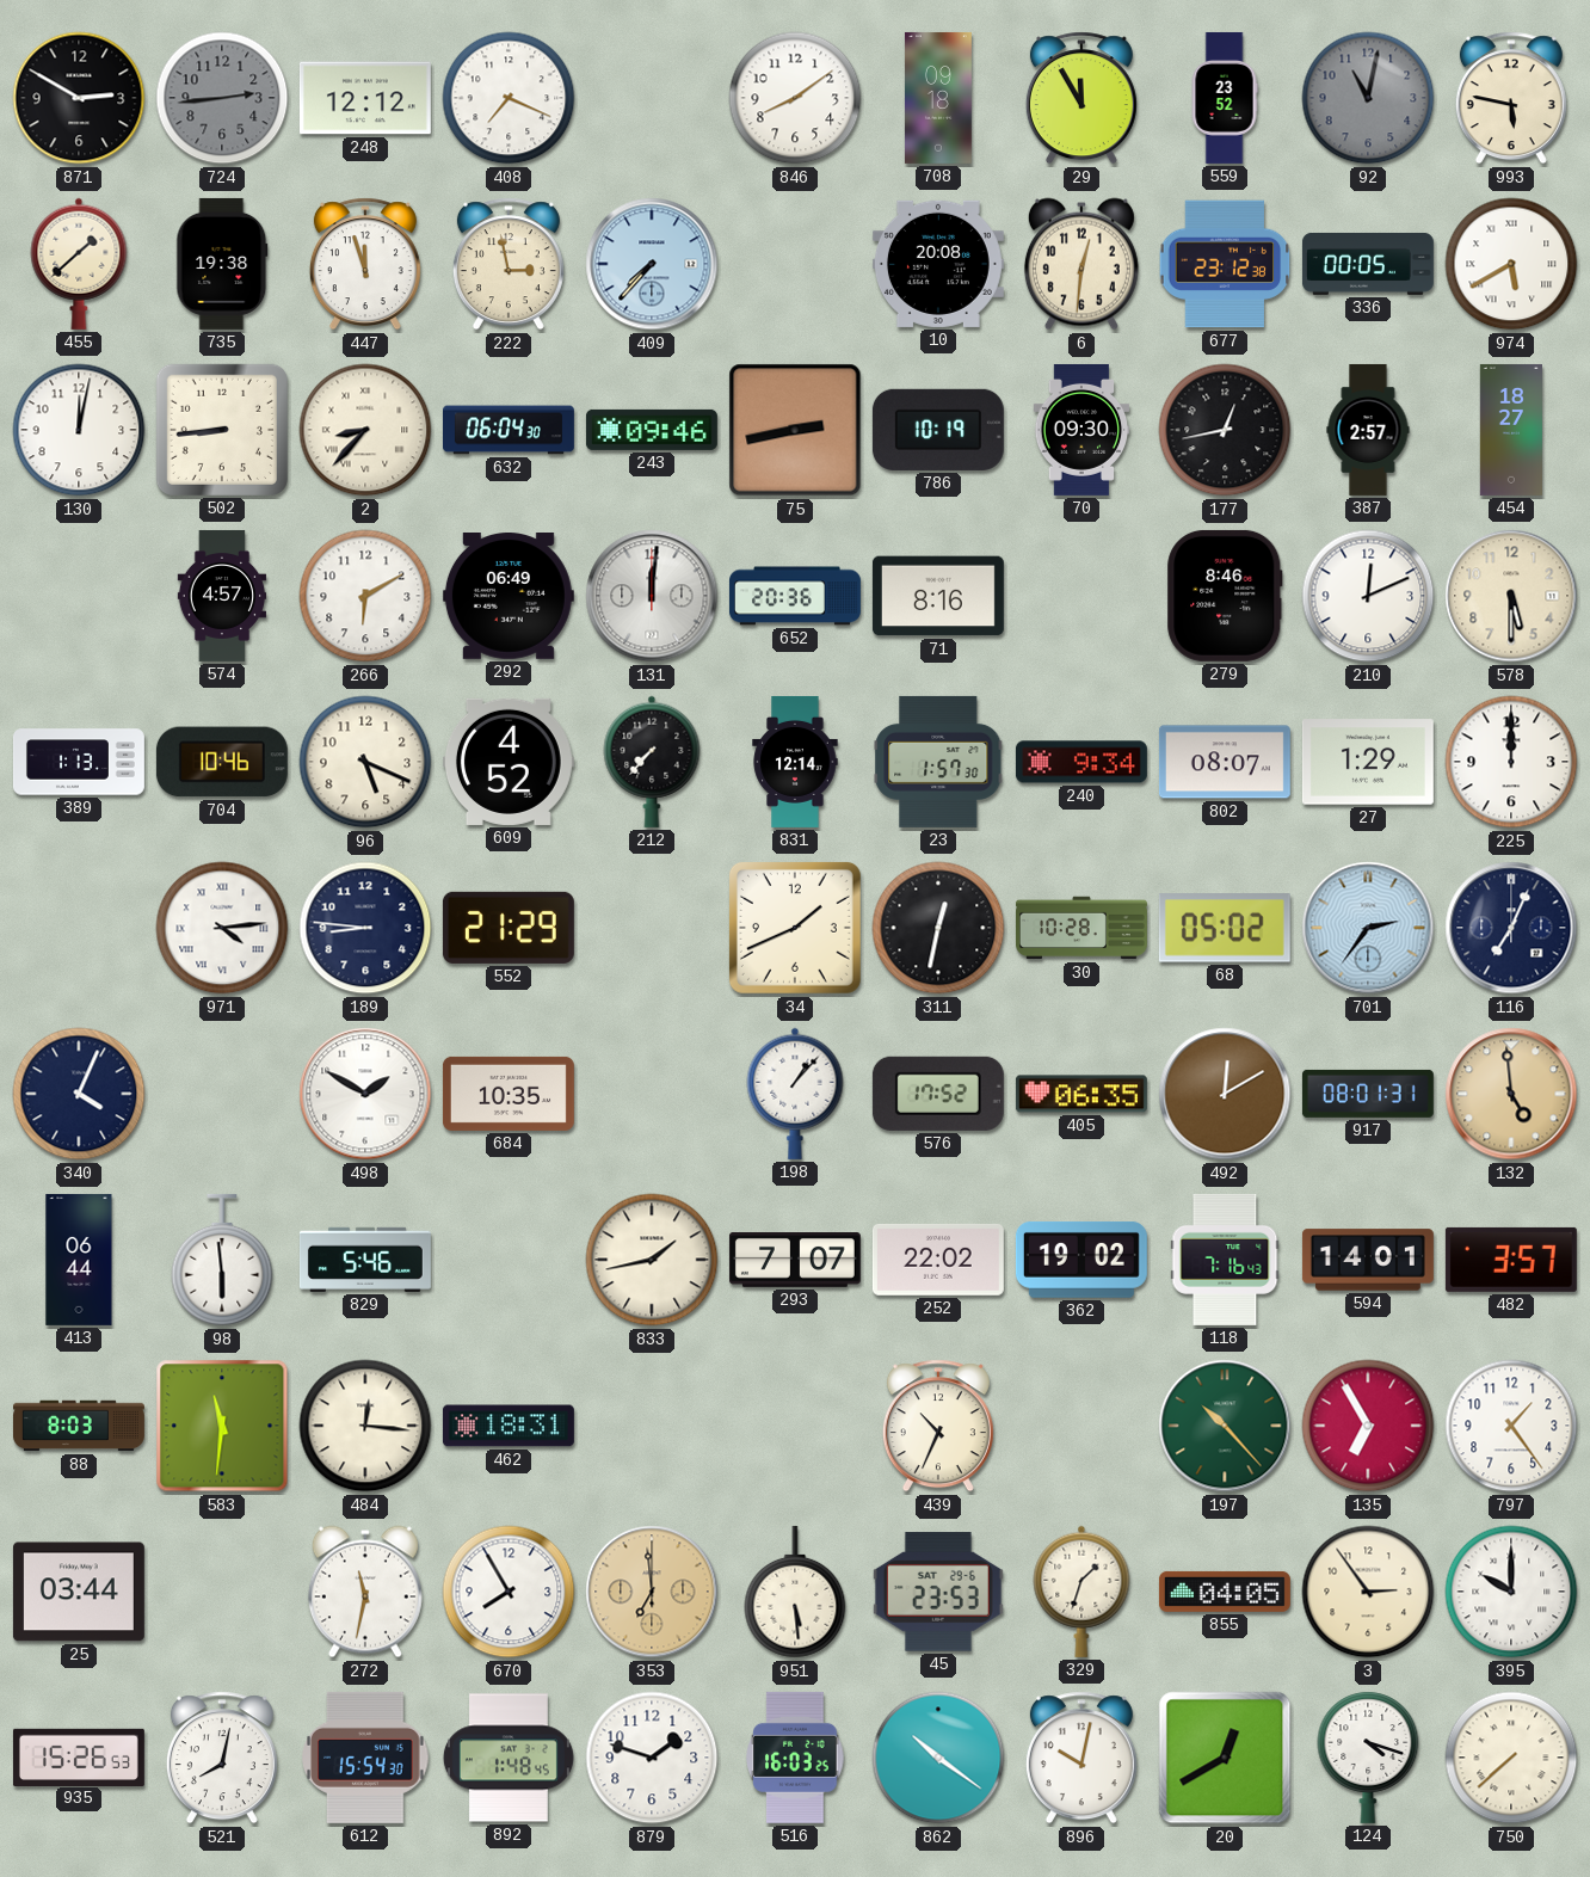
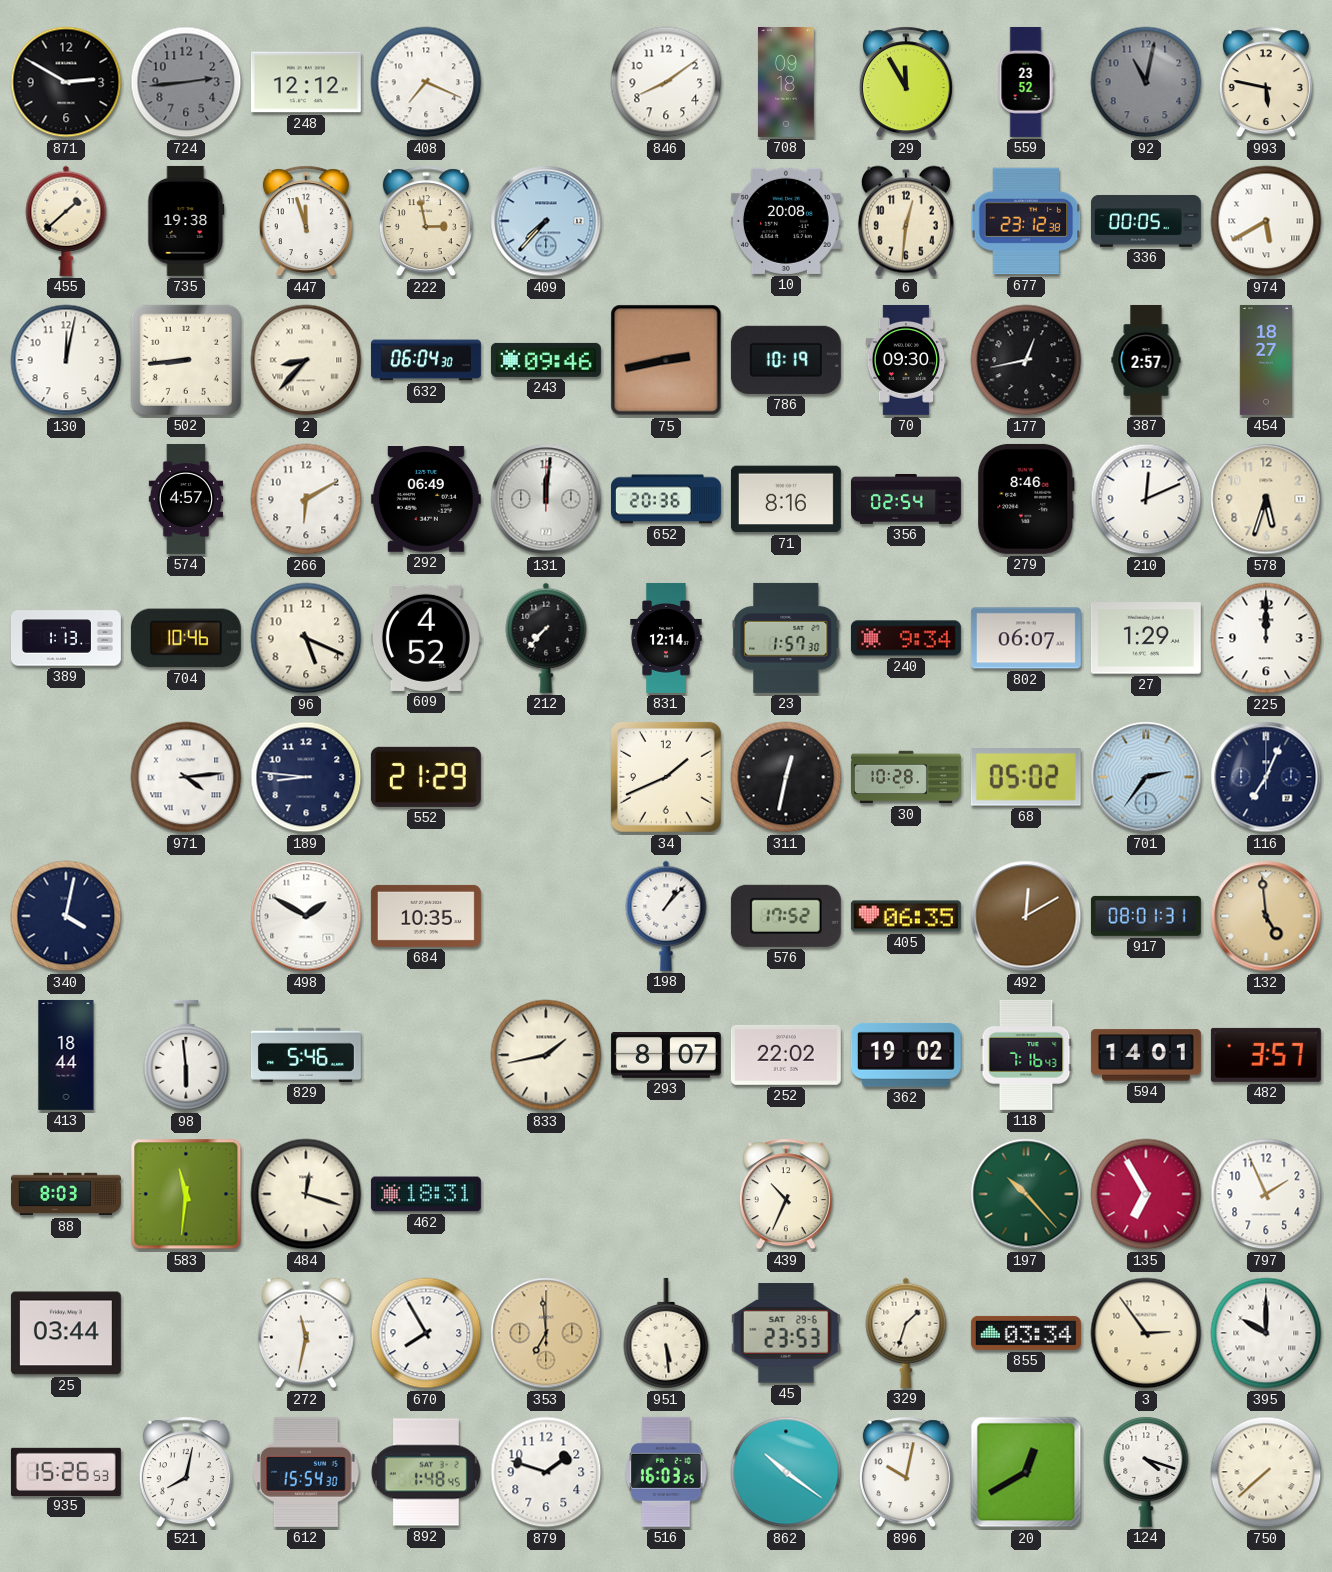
356: none -> 02:54 (906, 499)
578: 5:30 -> 5:33 (1266, 499)
802: 08:07 -> 06:07 (1026, 638)
340: 4:04 -> 4:02 (66, 916)
413: 06:44 -> 18:44 (66, 1055)
293: 7:07 -> 8:07 (666, 1056)
484: 12:16 -> 12:18 (306, 1194)
797: 1:24 -> 1:56 (1266, 1194)
855: 04:05 -> 03:34 (1026, 1333)
